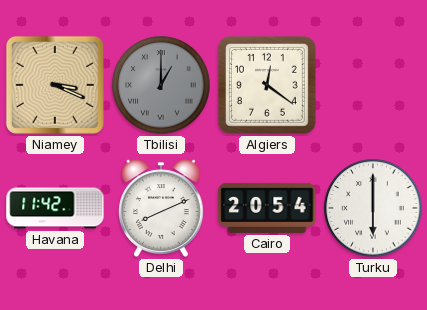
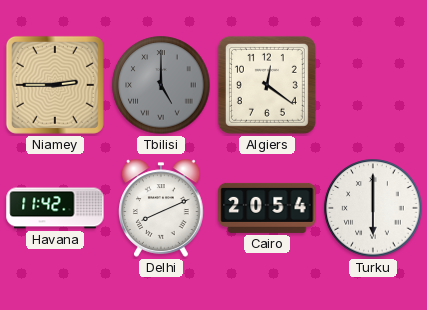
Niamey: 3:19 -> 2:45 (55, 85)
Tbilisi: 1:00 -> 5:00 (161, 85)
